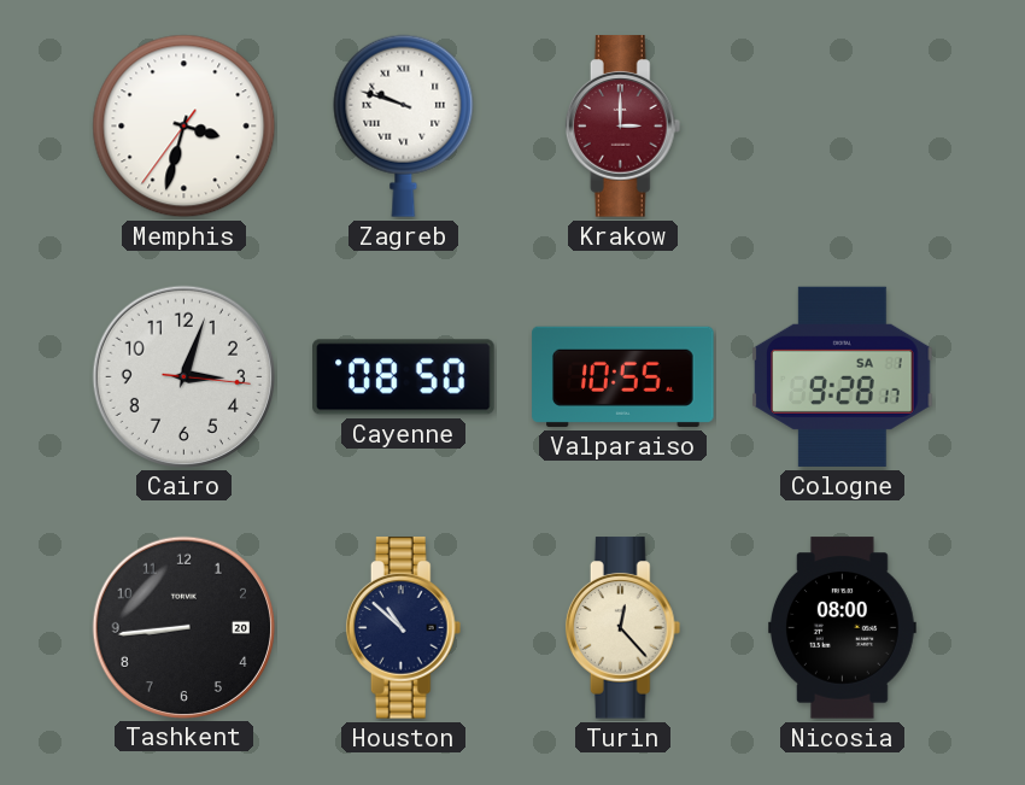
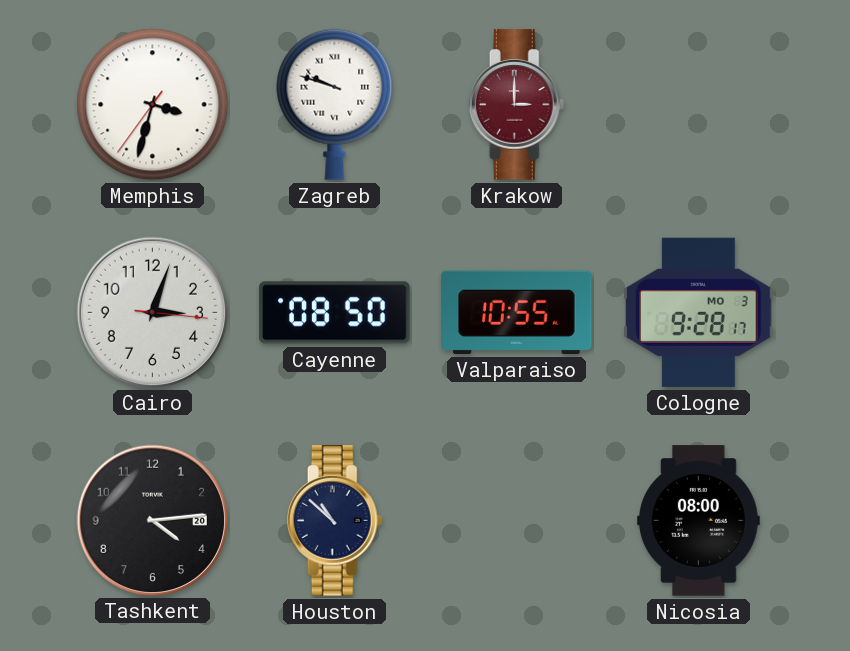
Cologne date: SA 1 -> MO 3 (699, 312)
Tashkent: 8:44 -> 4:14 (152, 520)
Turin: 12:23 -> none (623, 628)
